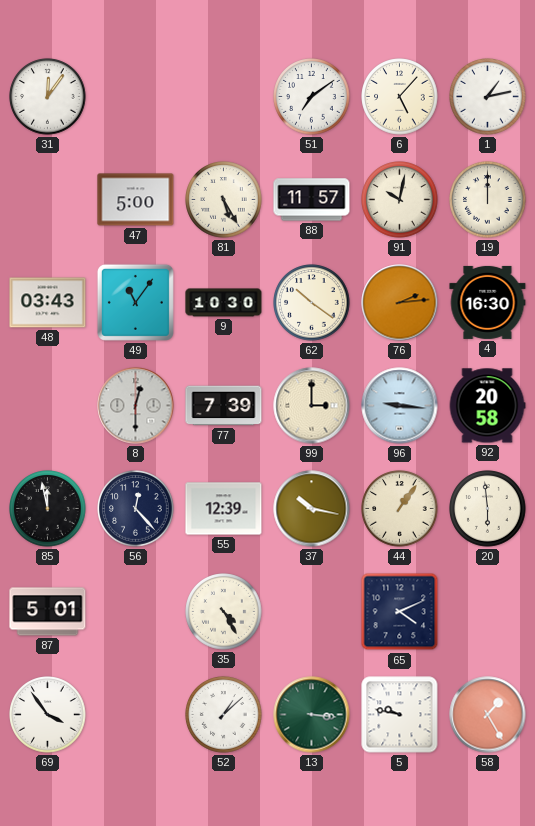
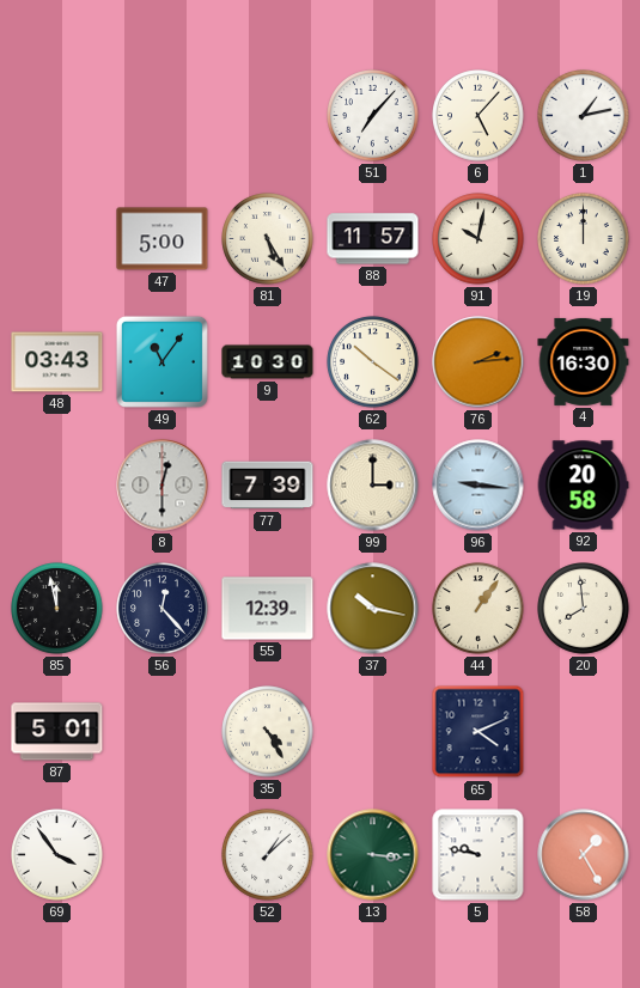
31: 12:06 -> none (48, 97)
51: 7:09 -> 7:07 (373, 116)
20: 5:59 -> 7:59 (584, 609)
